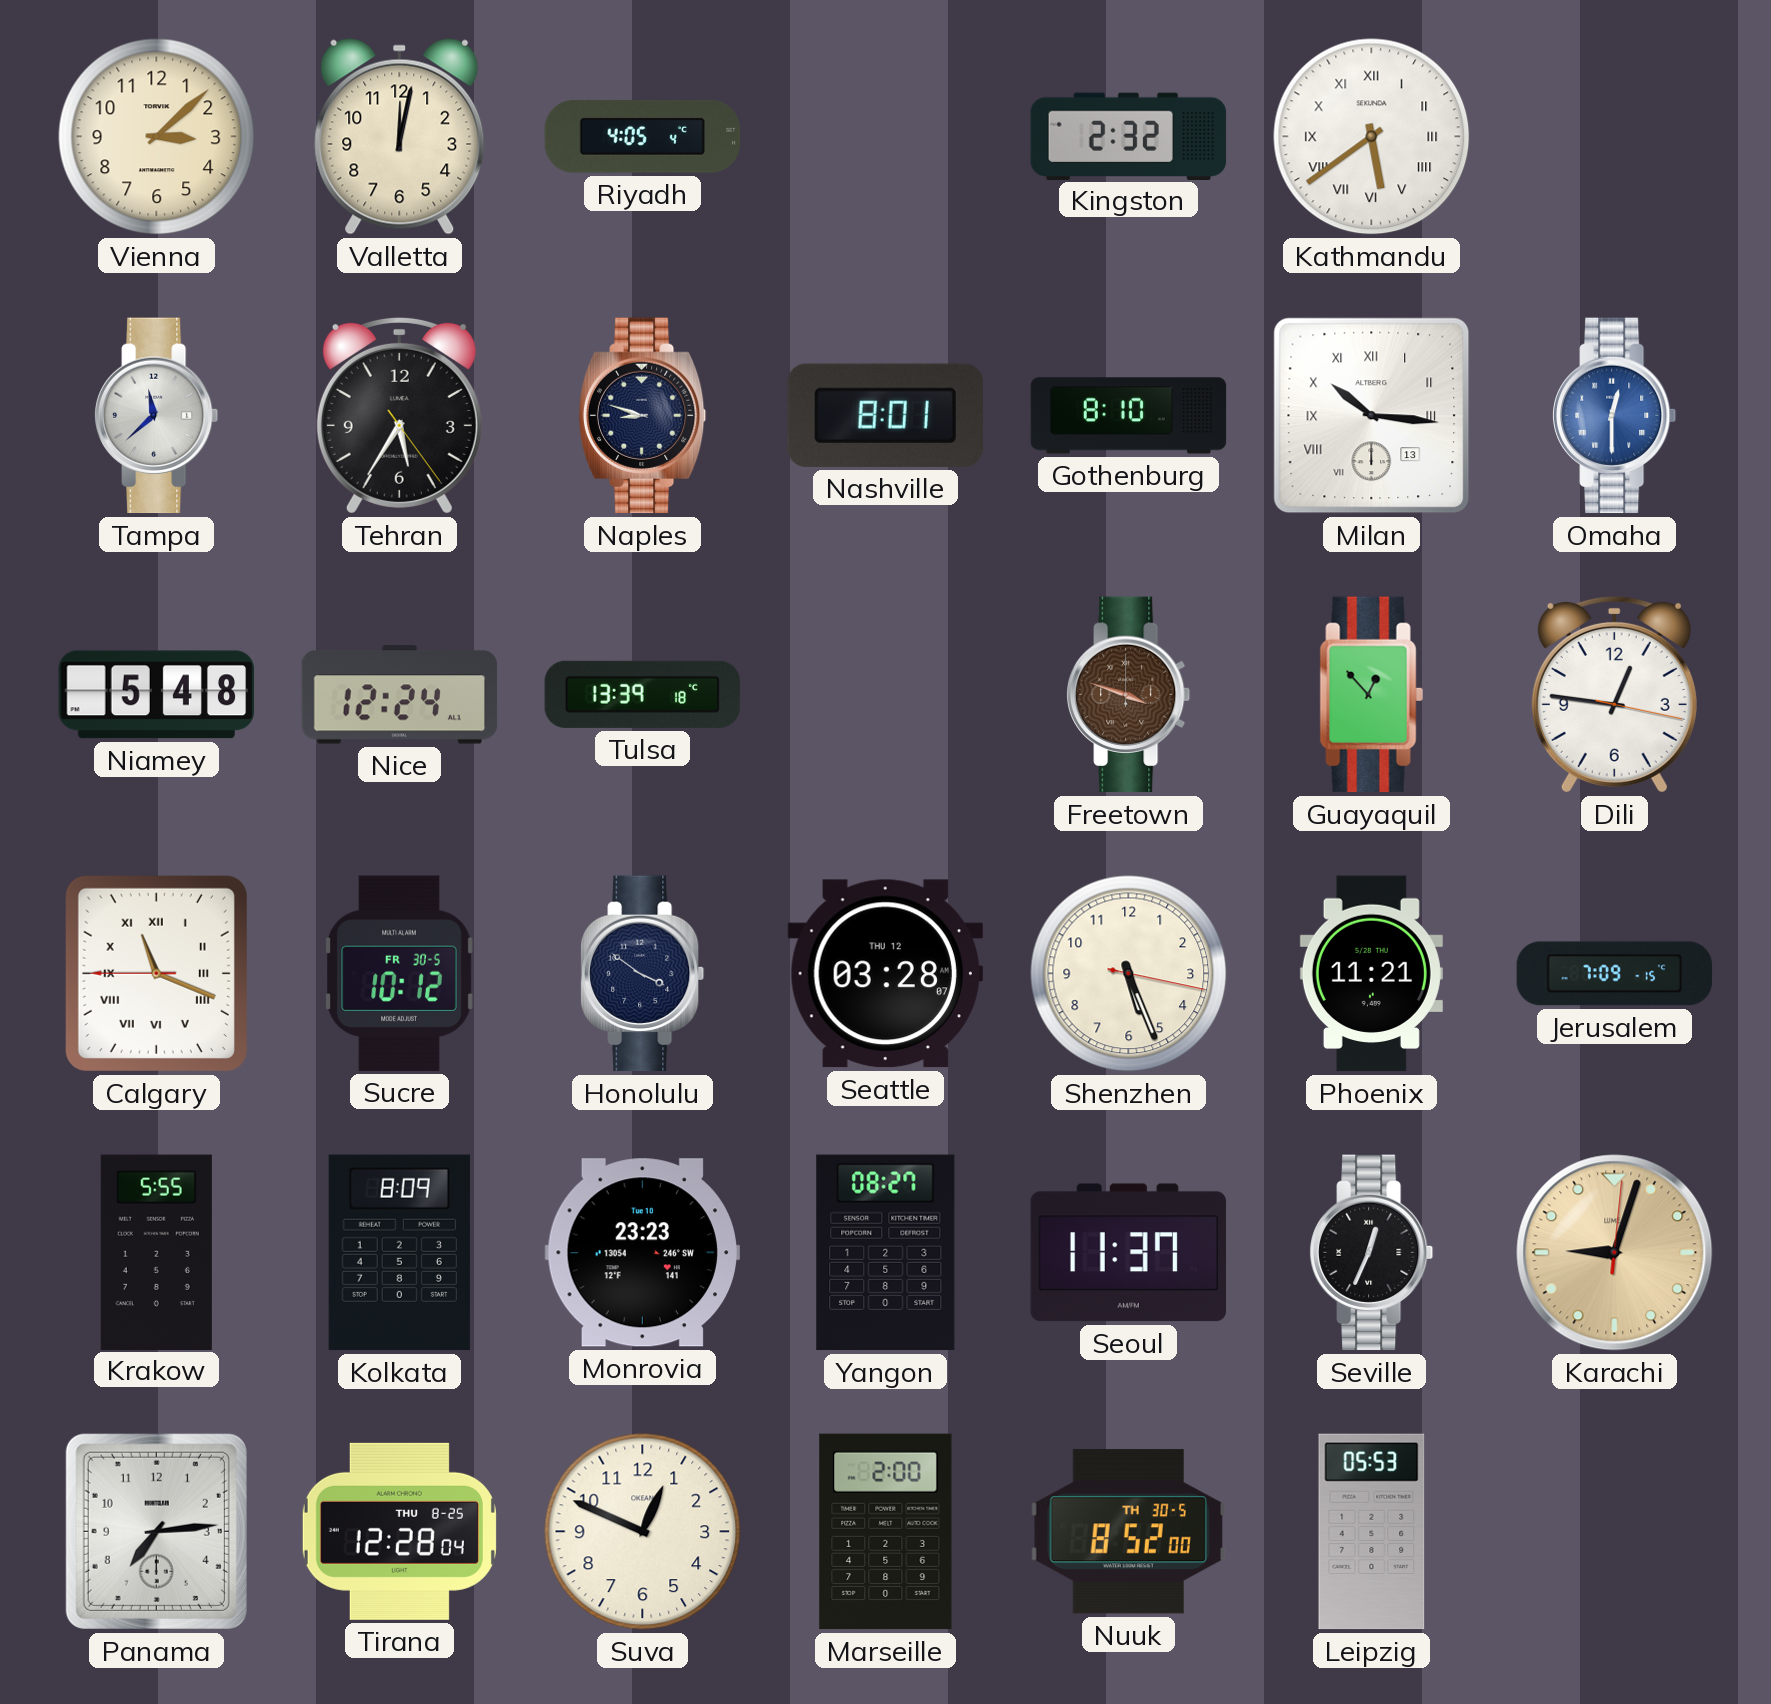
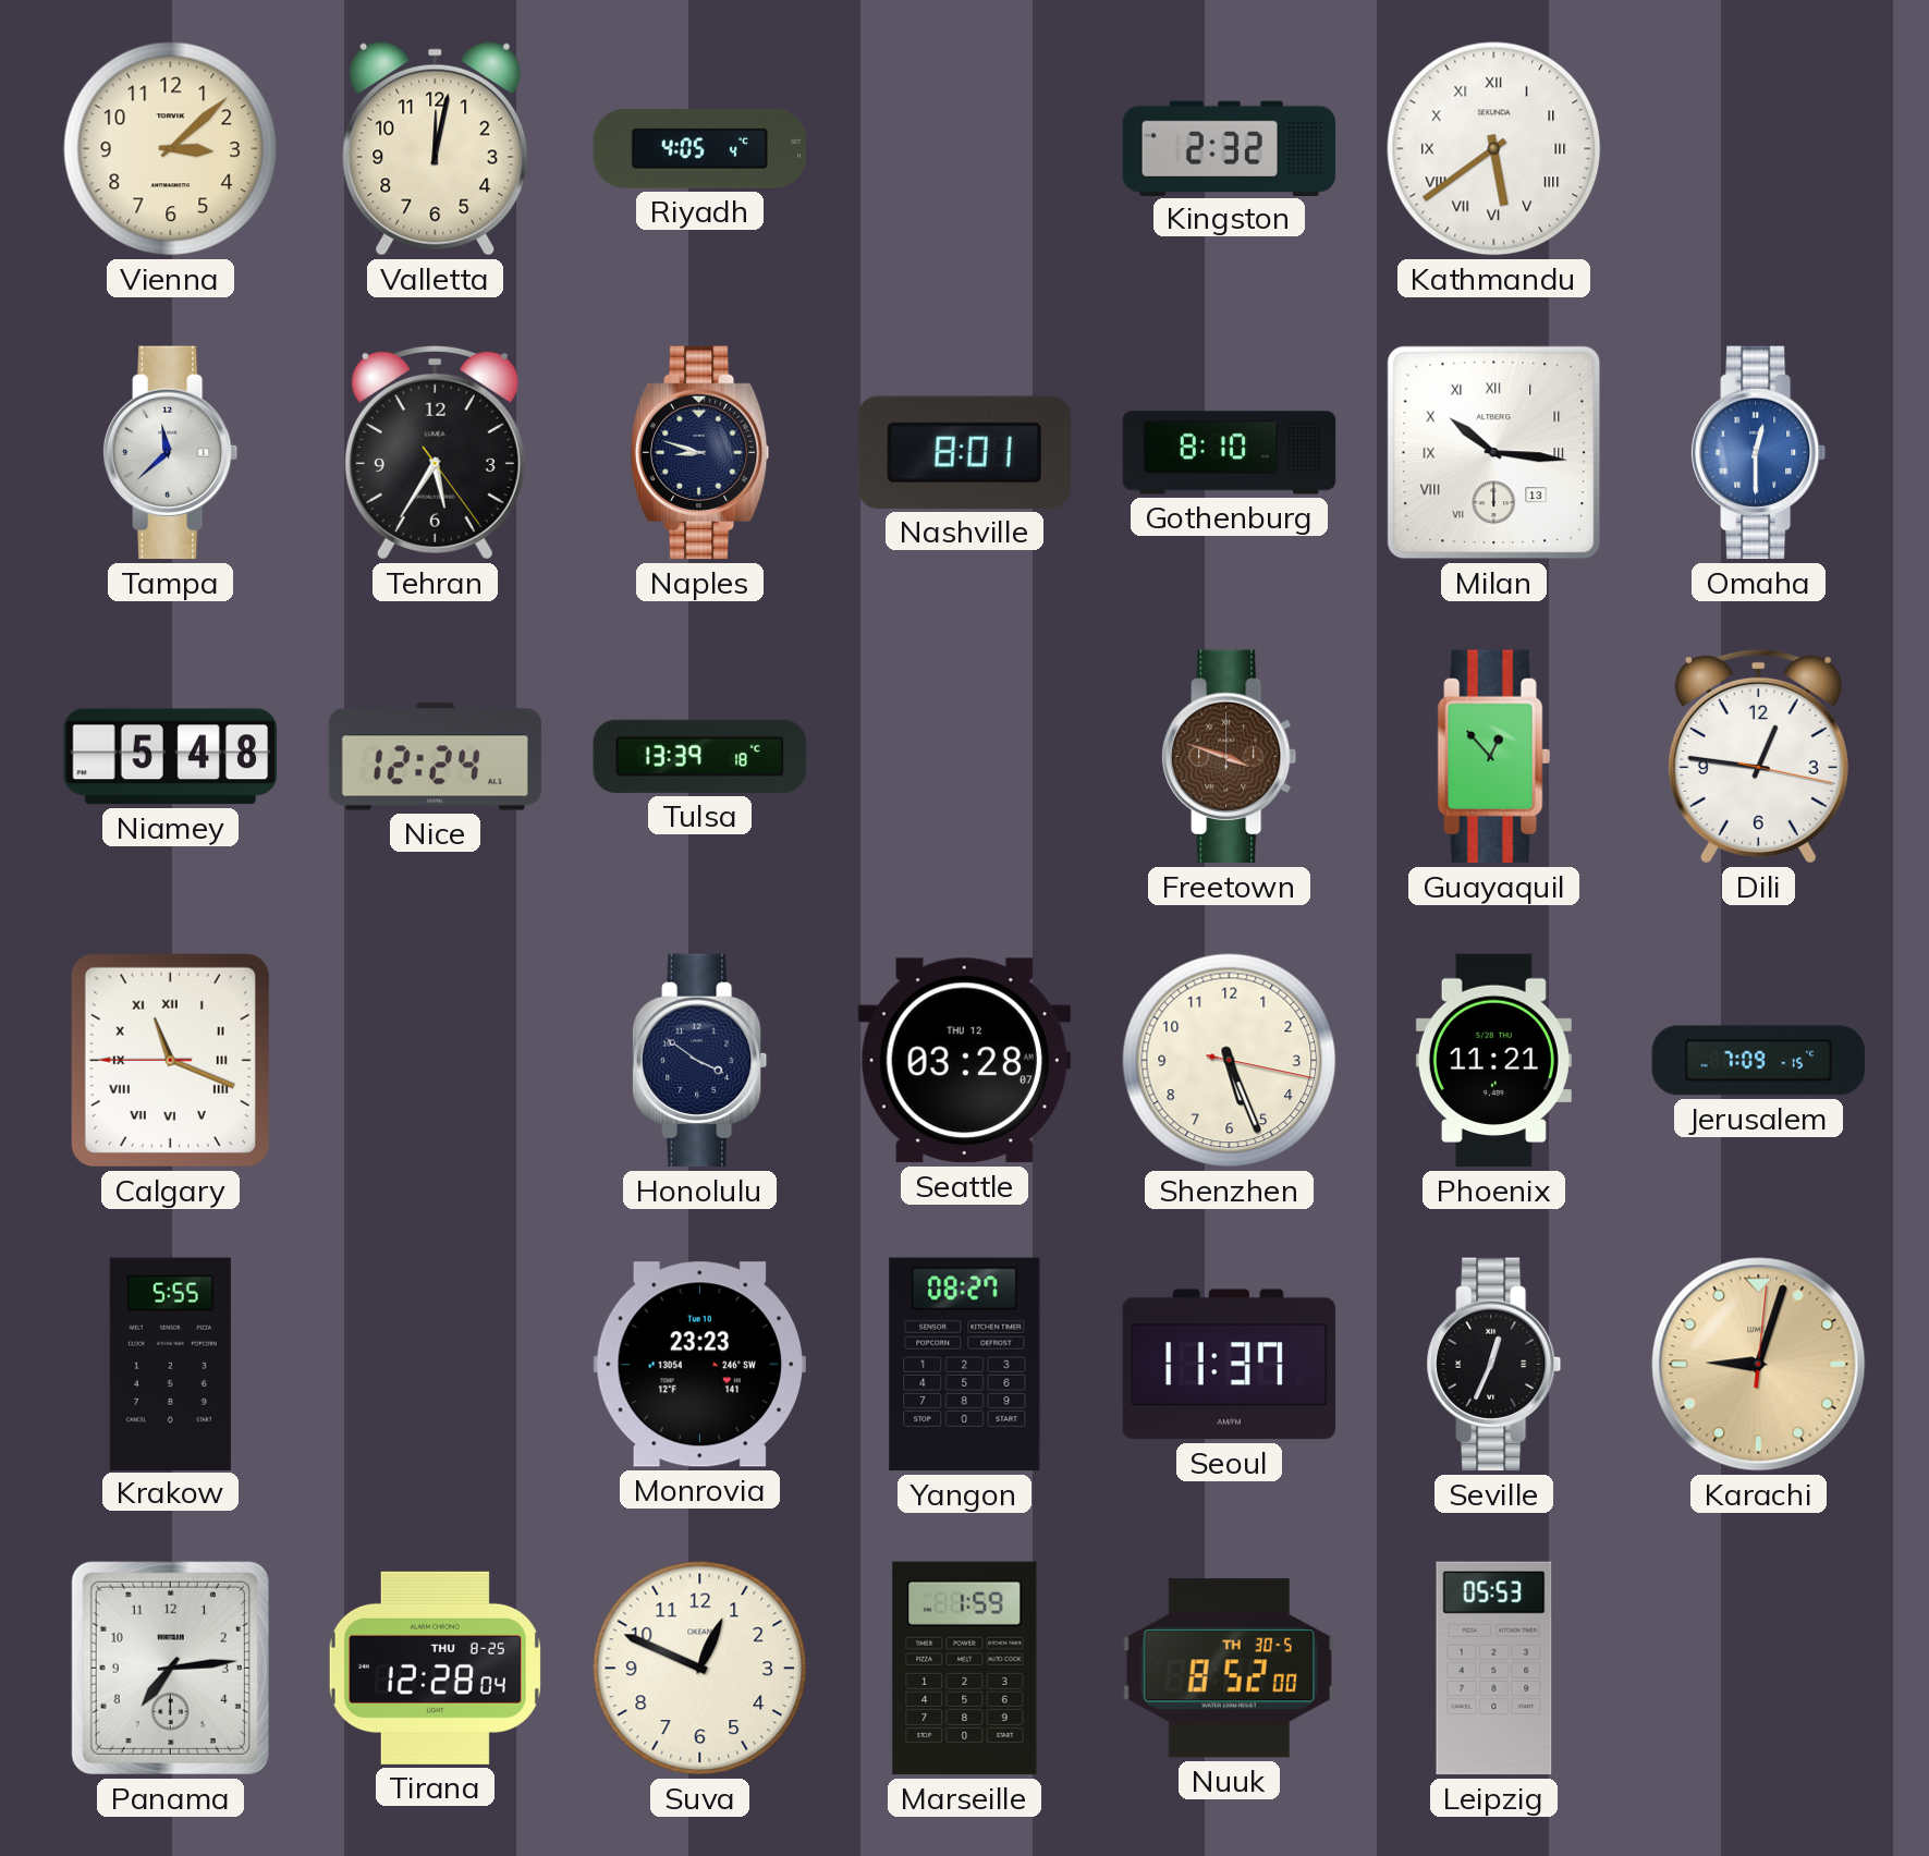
Sucre: 10:12 -> none (400, 973)
Kolkata: 8:09 -> none (399, 1253)
Marseille: 2:00 -> 1:59 (965, 1669)
